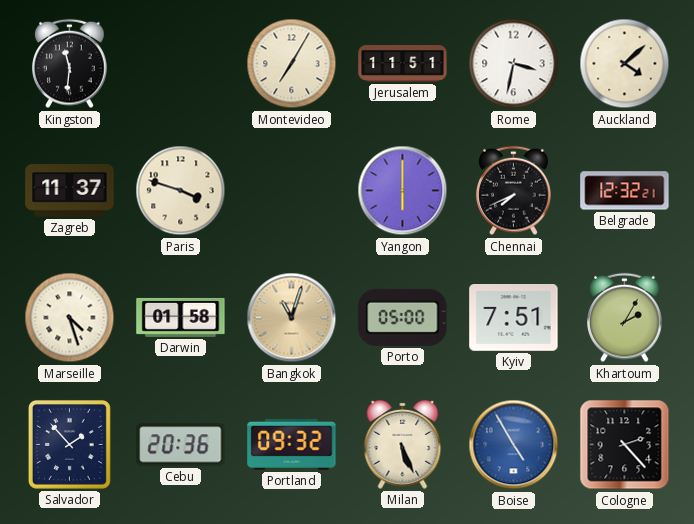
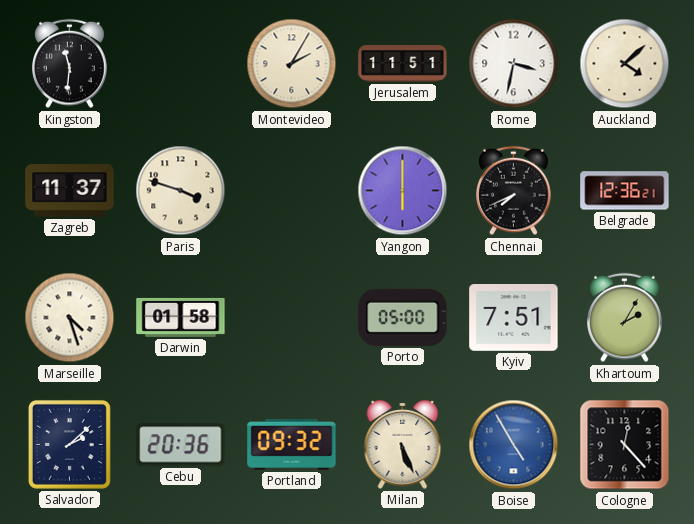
Montevideo: 7:05 -> 2:05 (292, 64)
Belgrade: 12:32 -> 12:36 (625, 191)
Bangkok: 11:03 -> none (292, 318)
Salvador: 1:53 -> 2:08 (69, 444)
Cologne: 2:23 -> 12:23 (625, 445)
